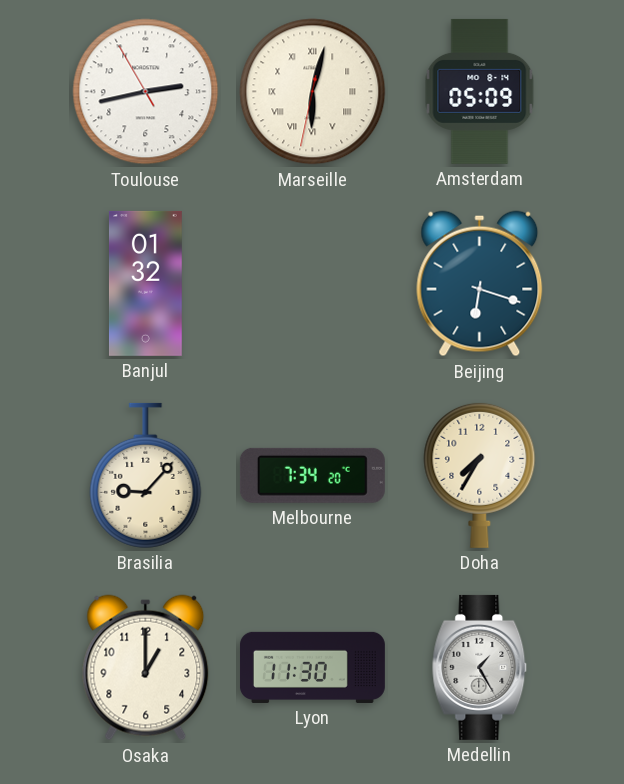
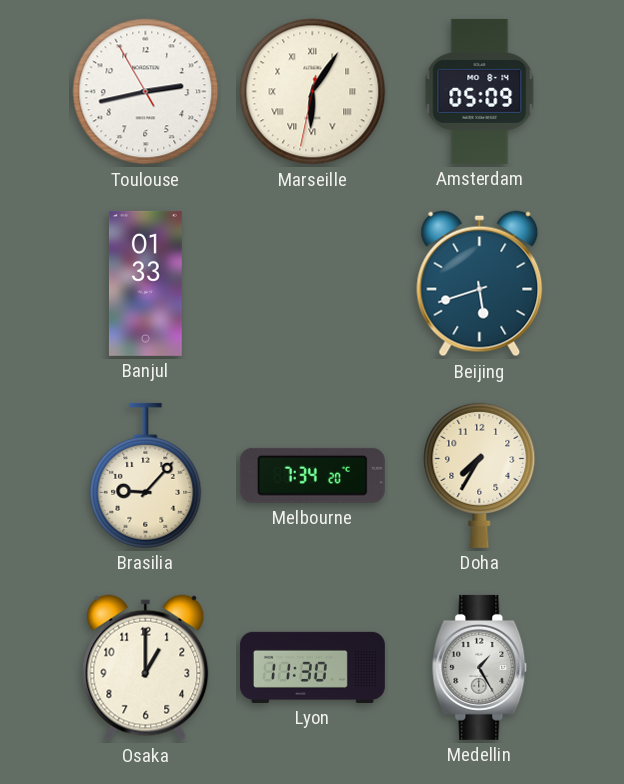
Marseille: 6:02 -> 6:05 (313, 92)
Banjul: 01:32 -> 01:33 (145, 283)
Beijing: 6:18 -> 5:42 (480, 284)
